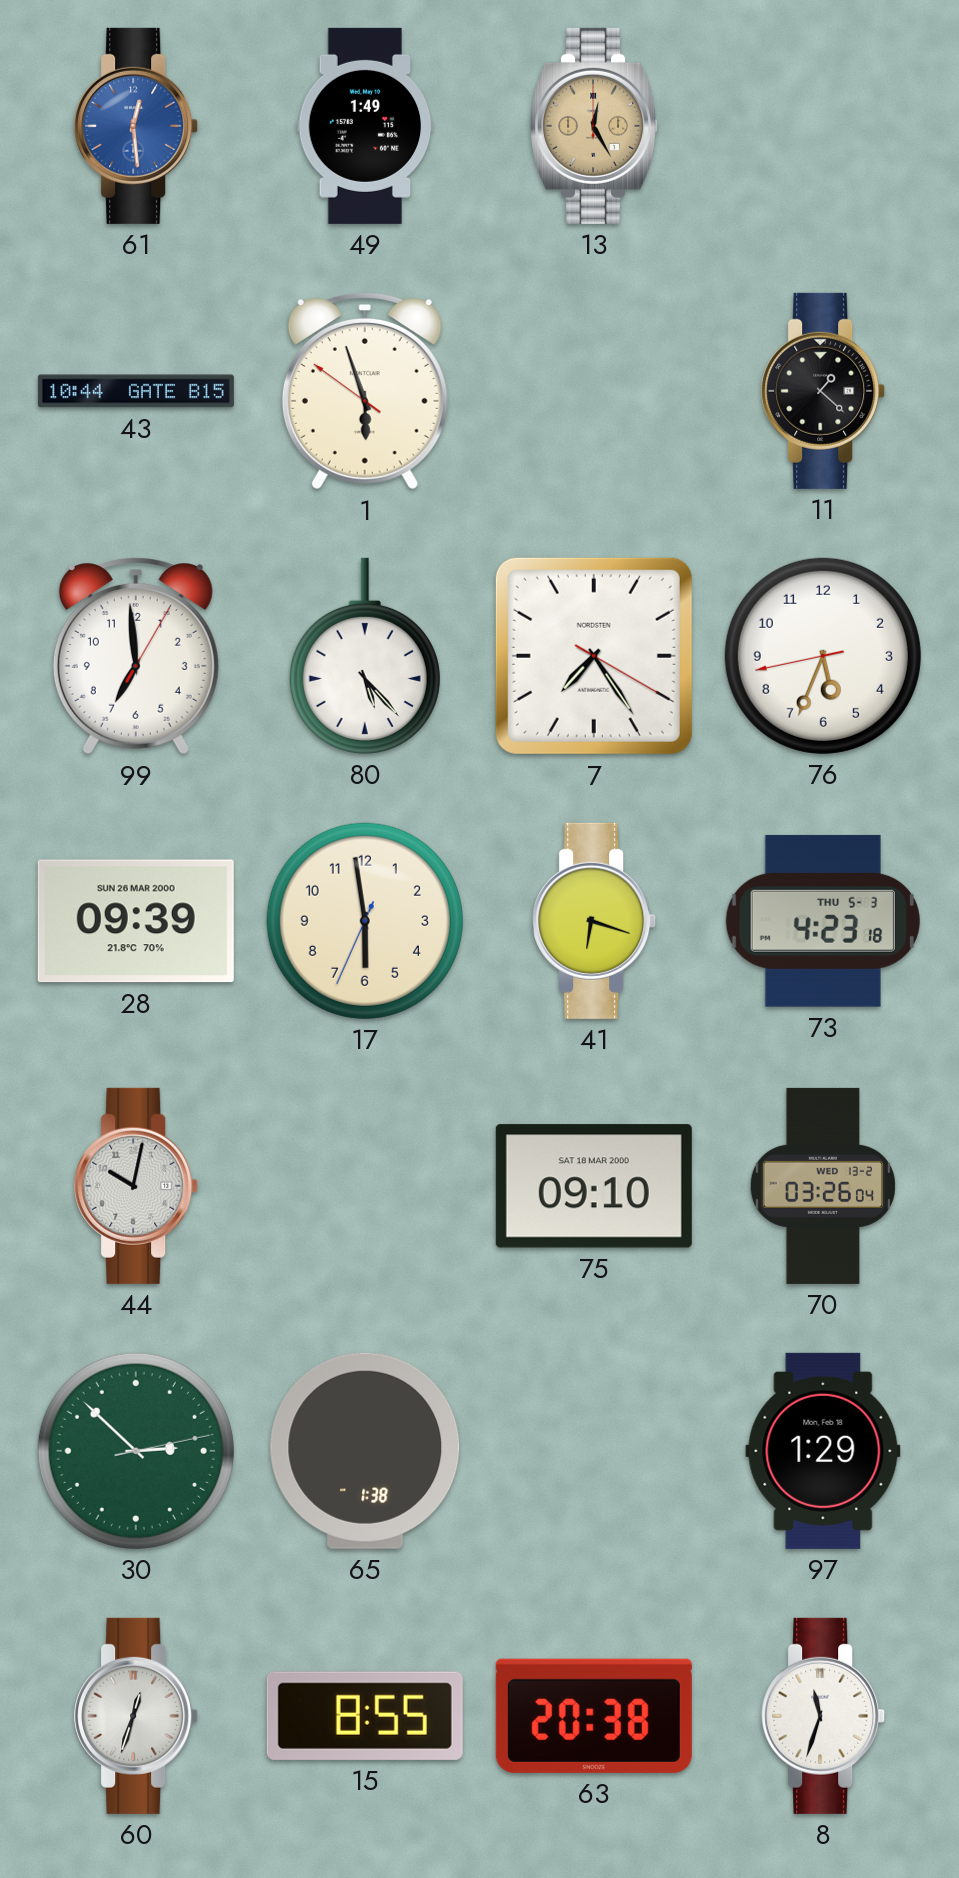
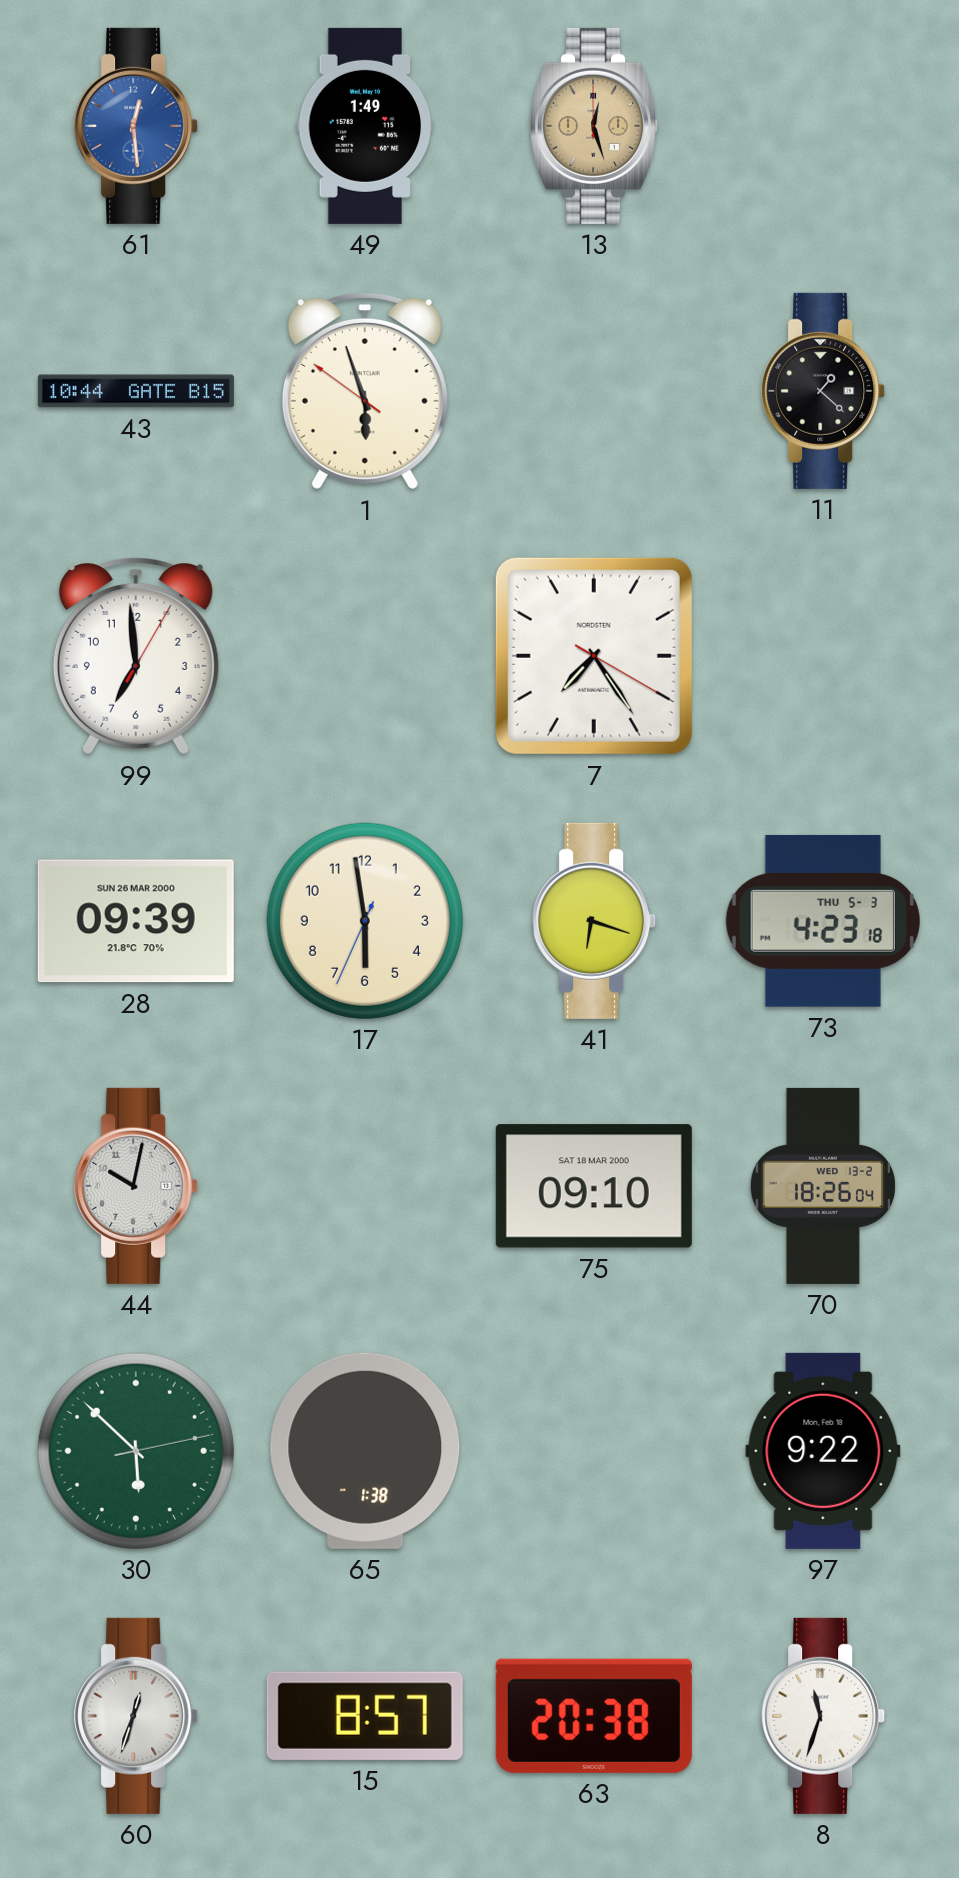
13: 12:25 -> 12:27 (595, 126)
80: 5:23 -> none (365, 656)
76: 5:33 -> none (823, 656)
70: 03:26 -> 18:26 (822, 1186)
30: 2:52 -> 5:52 (136, 1451)
97: 1:29 -> 9:22 (823, 1451)
15: 8:55 -> 8:57 (365, 1716)
